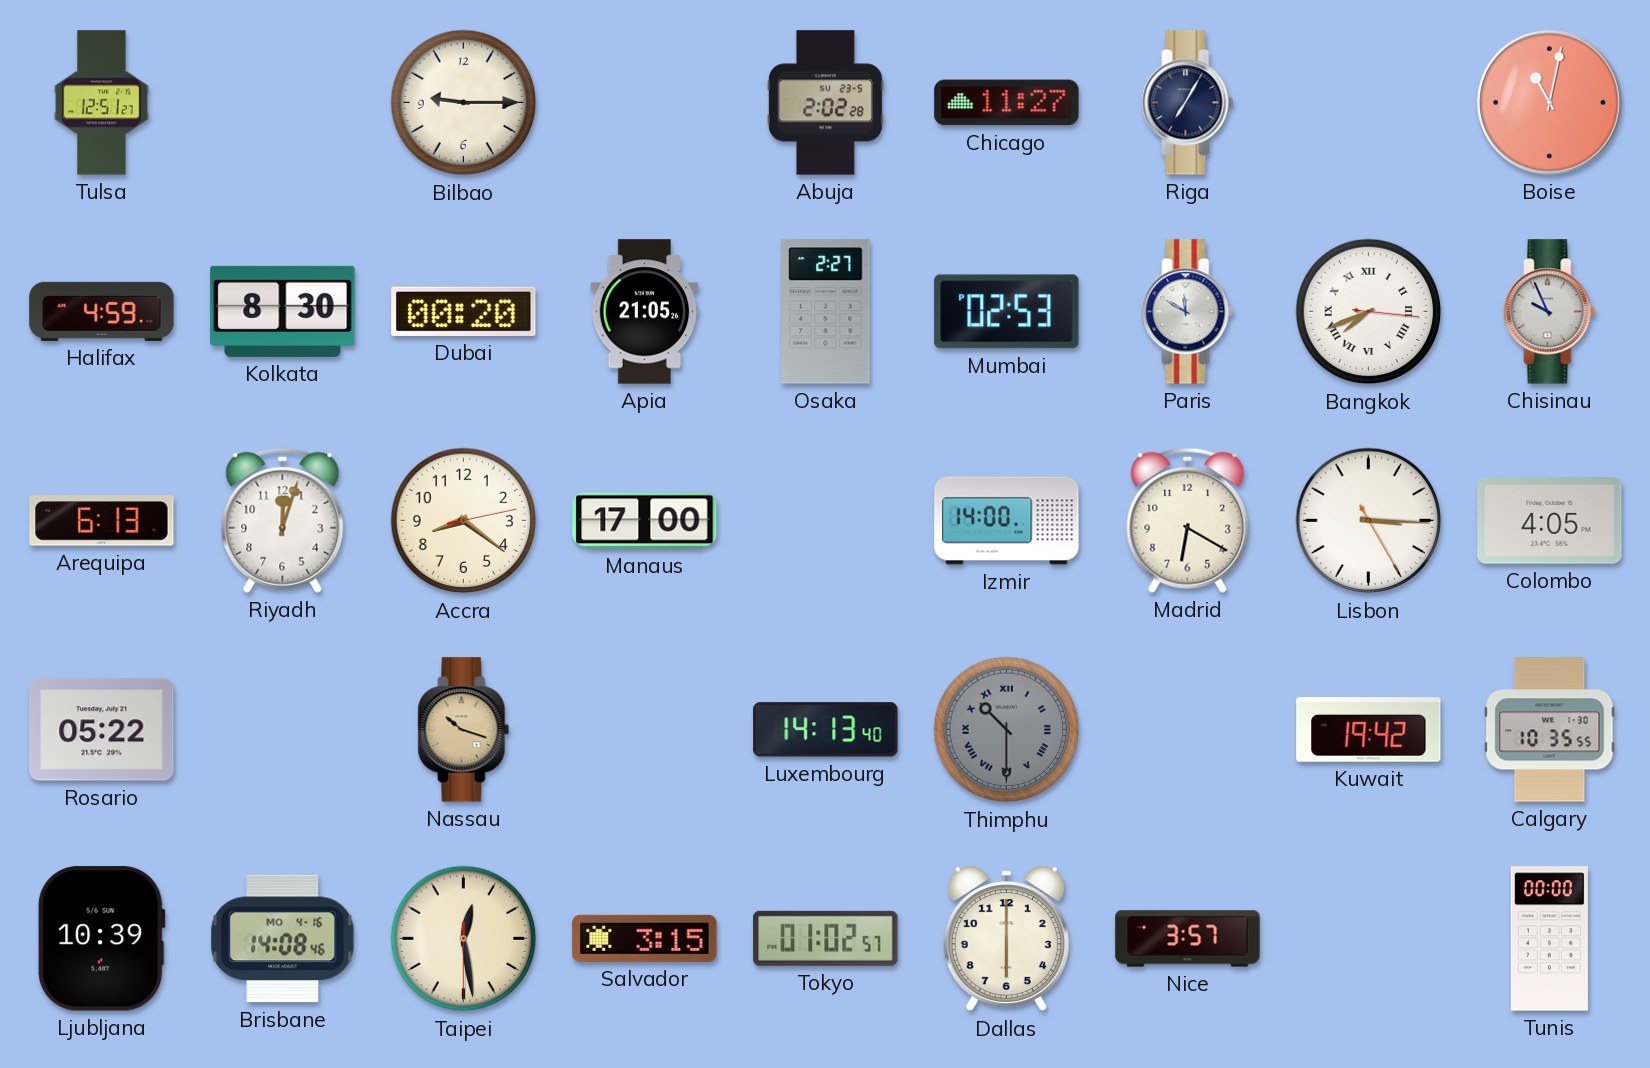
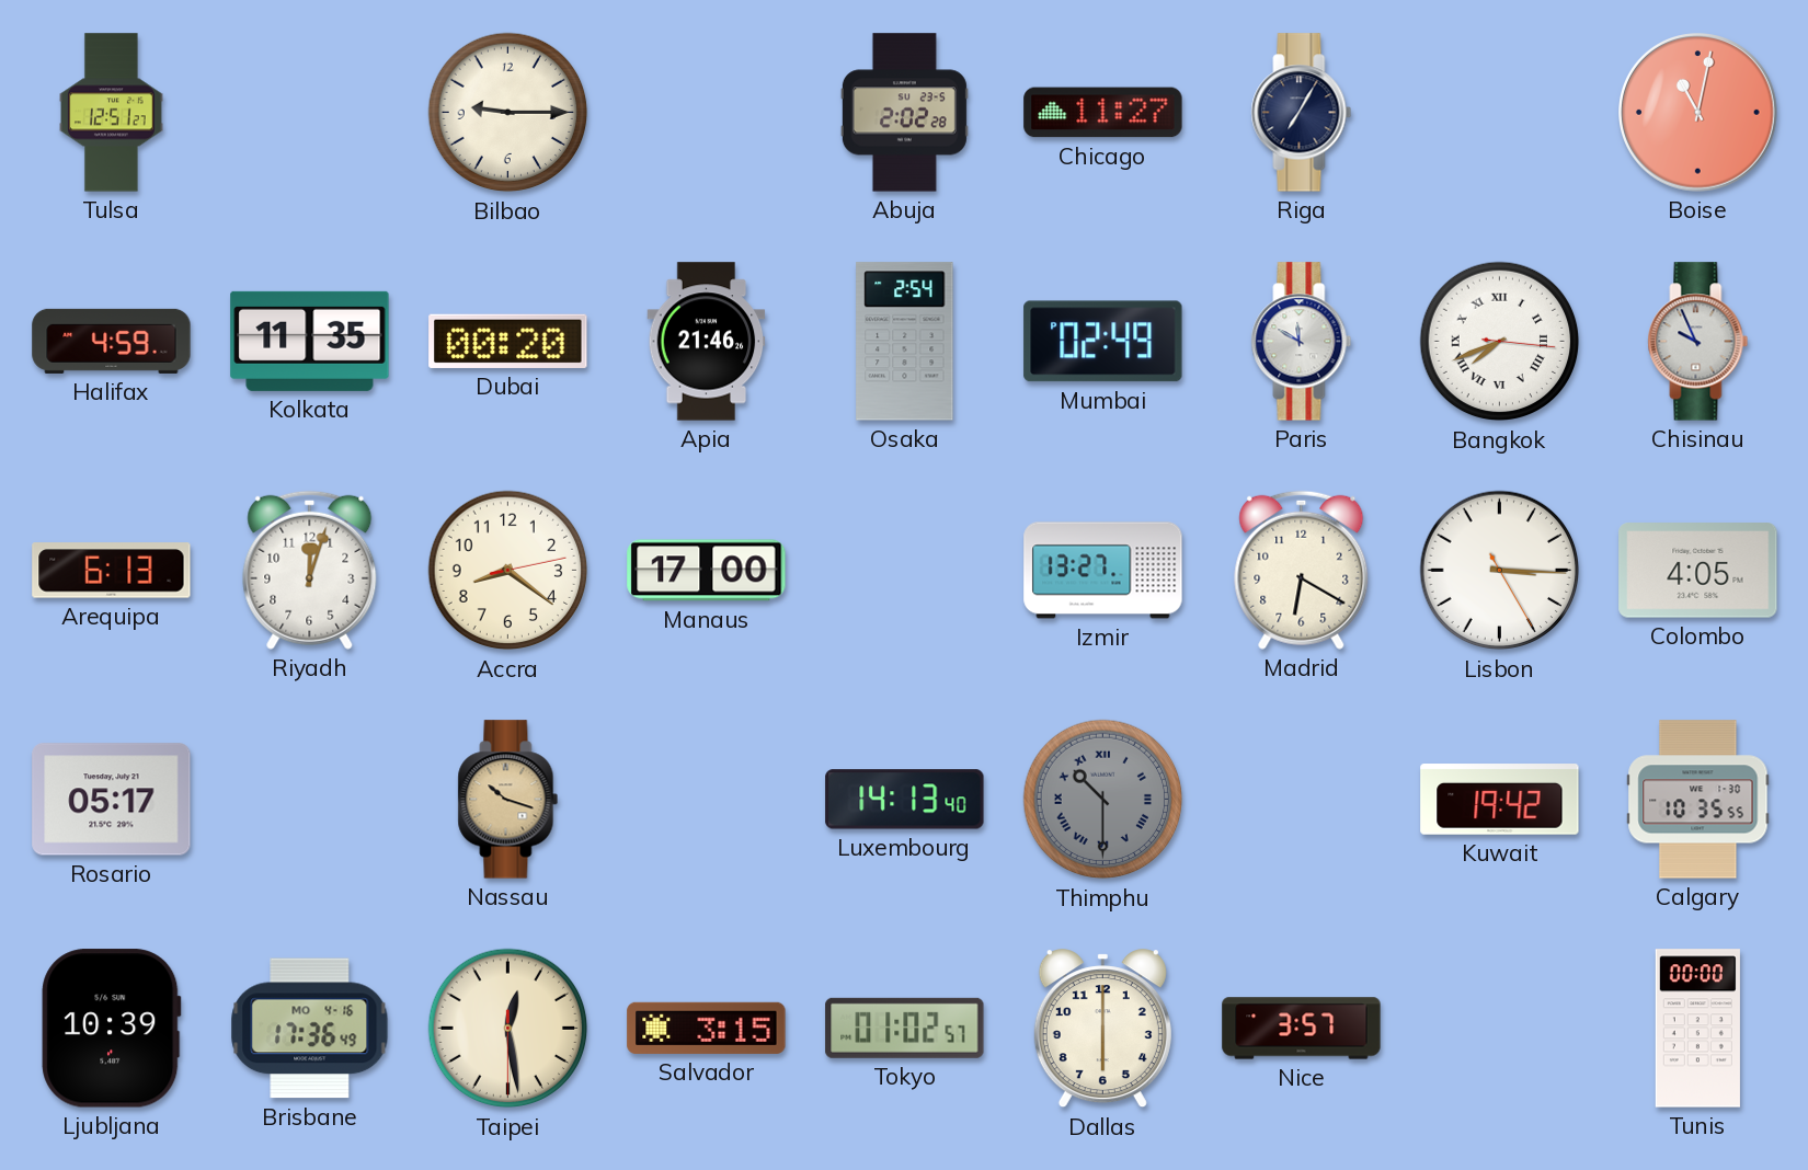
Kolkata: 8:30 -> 11:35 (310, 341)
Apia: 21:05 -> 21:46 (707, 342)
Osaka: 2:27 -> 2:54 (905, 342)
Mumbai: 02:53 -> 02:49 (1103, 342)
Izmir: 14:00 -> 13:27 (1103, 571)
Rosario: 05:22 -> 05:17 (112, 800)
Brisbane: 14:08 -> 17:36 (310, 1029)
